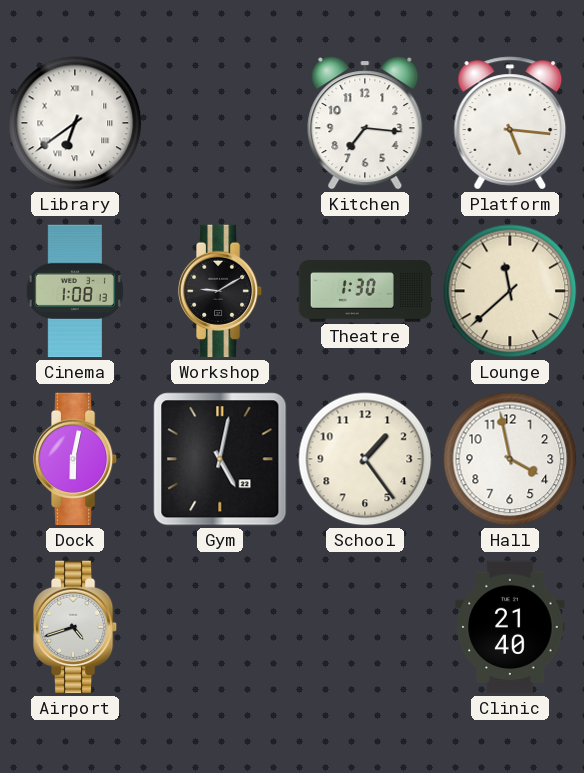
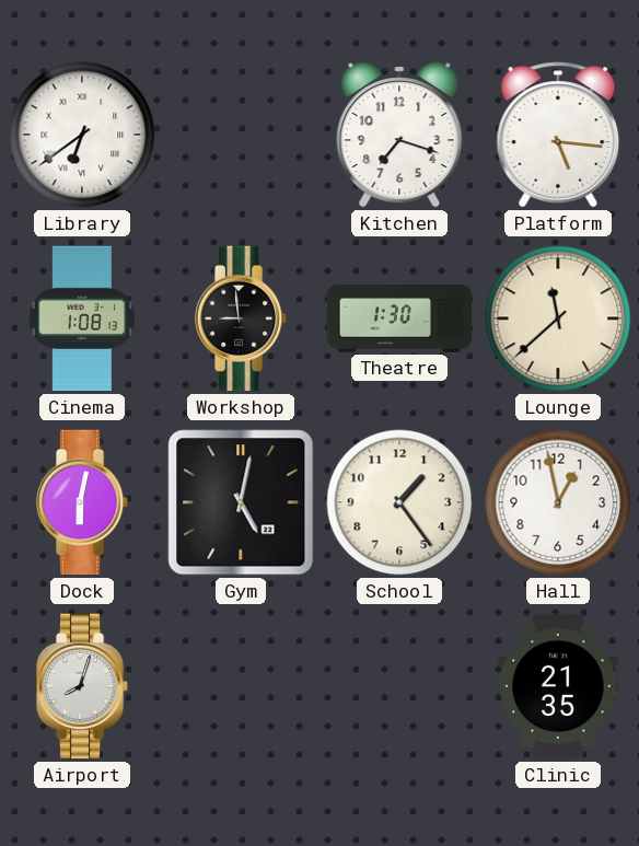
Kitchen: 7:16 -> 7:18 (399, 136)
Workshop: 9:10 -> 8:59 (241, 318)
Hall: 3:58 -> 12:58 (558, 502)
Airport: 4:42 -> 8:03 (82, 686)
Clinic: 21:40 -> 21:35 (558, 686)
